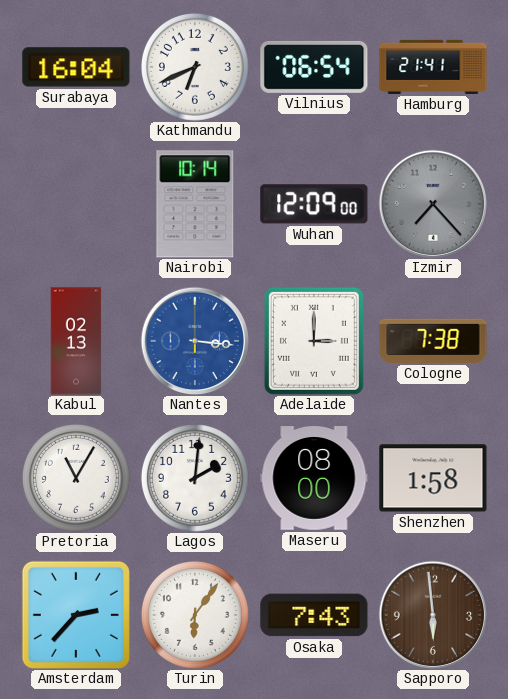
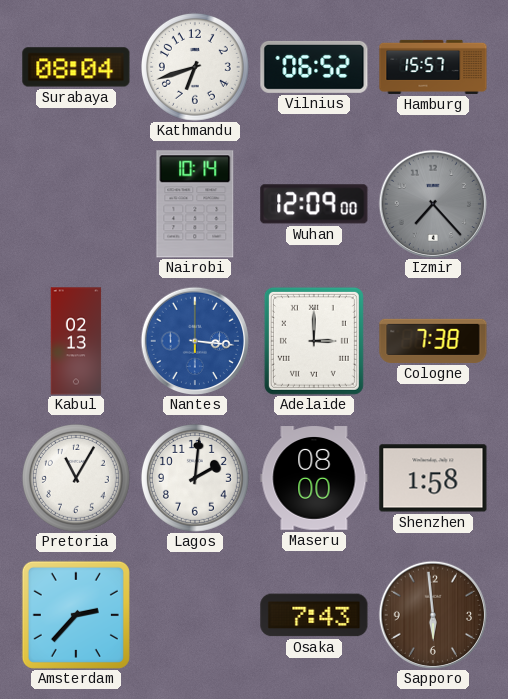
Surabaya: 16:04 -> 08:04 (76, 67)
Kathmandu: 6:41 -> 6:42 (195, 67)
Vilnius: 06:54 -> 06:52 (314, 67)
Hamburg: 21:41 -> 15:57 (433, 67)
Turin: 6:06 -> none (195, 615)
